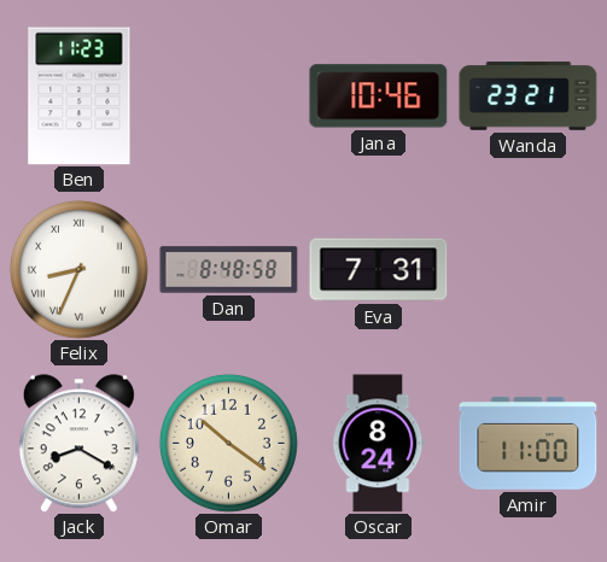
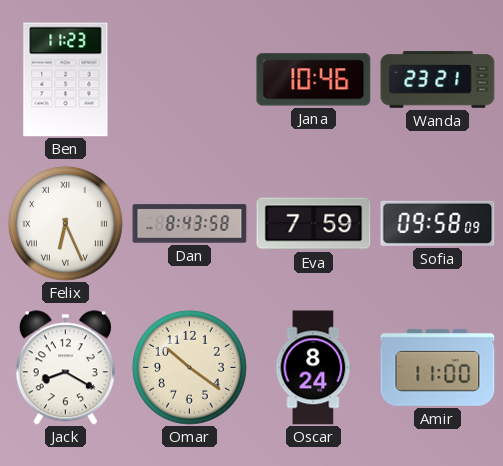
Felix: 8:34 -> 6:26 (65, 223)
Dan: 8:48 -> 8:43 (190, 224)
Eva: 7:31 -> 7:59 (314, 224)
Sofia: none -> 09:58 (438, 223)
